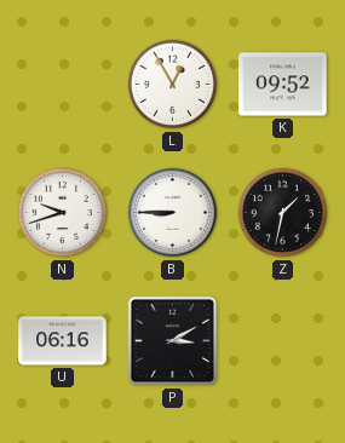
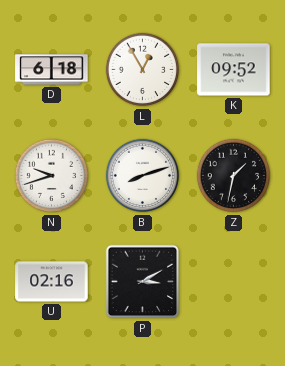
D: none -> 6:18 (52, 70)
B: 8:45 -> 8:12 (143, 176)
U: 06:16 -> 02:16 (52, 282)
